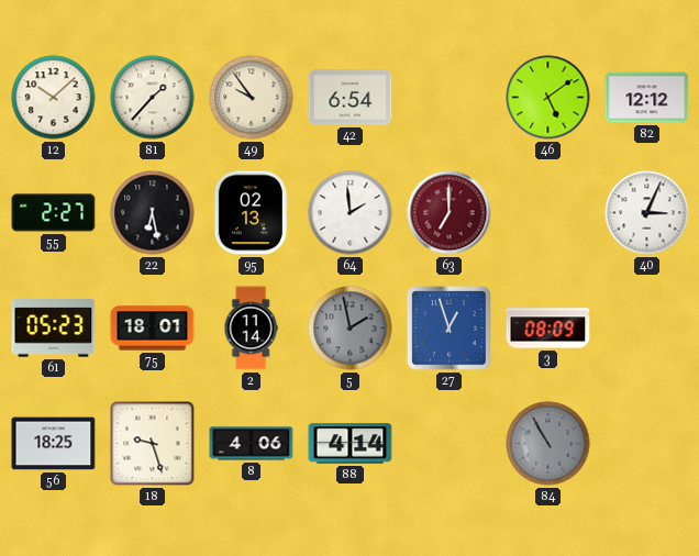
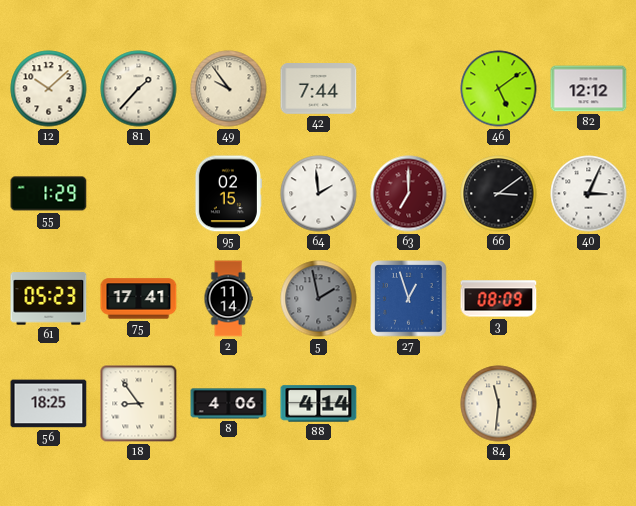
42: 6:54 -> 7:44 (319, 89)
55: 2:27 -> 1:29 (49, 194)
22: 6:28 -> none (153, 213)
95: 02:13 -> 02:15 (228, 194)
66: none -> 3:09 (499, 194)
75: 18:01 -> 17:41 (139, 299)
18: 9:27 -> 8:54 (139, 404)
84: 10:55 -> 11:31 (499, 404)
84 dial: grey -> cream (499, 404)
